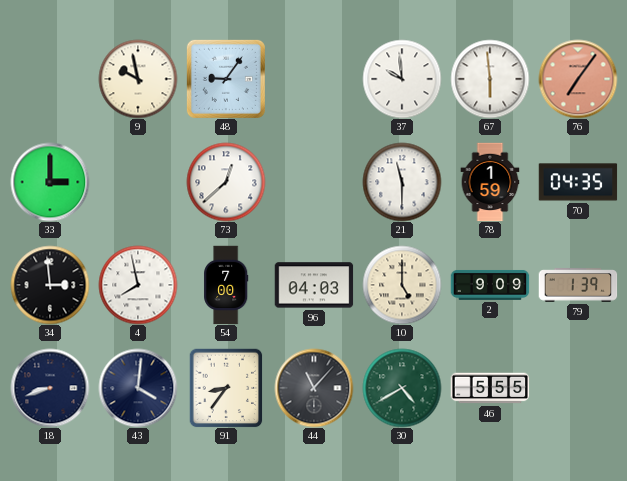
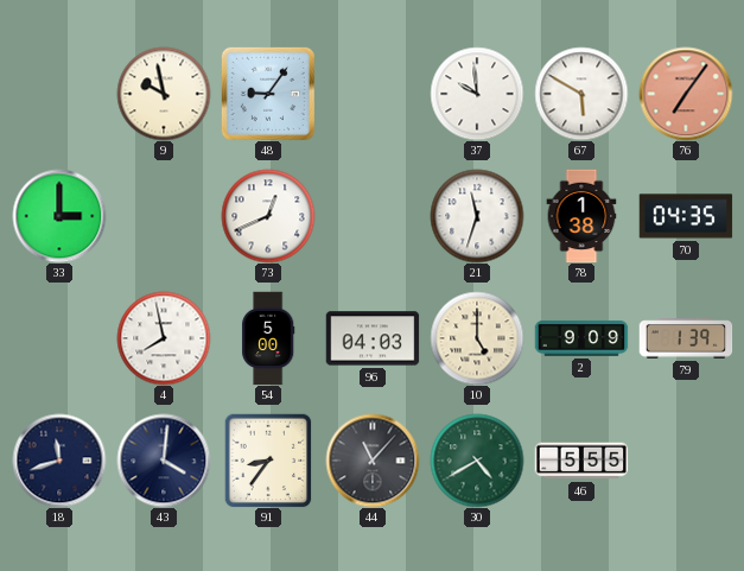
67: 5:59 -> 5:50 (581, 94)
73: 12:38 -> 12:41 (268, 216)
21: 11:30 -> 11:33 (477, 216)
78: 1:59 -> 1:38 (581, 216)
34: 2:59 -> none (50, 285)
54: 7:00 -> 5:00 (268, 338)
18: 8:42 -> 11:42 (59, 461)
